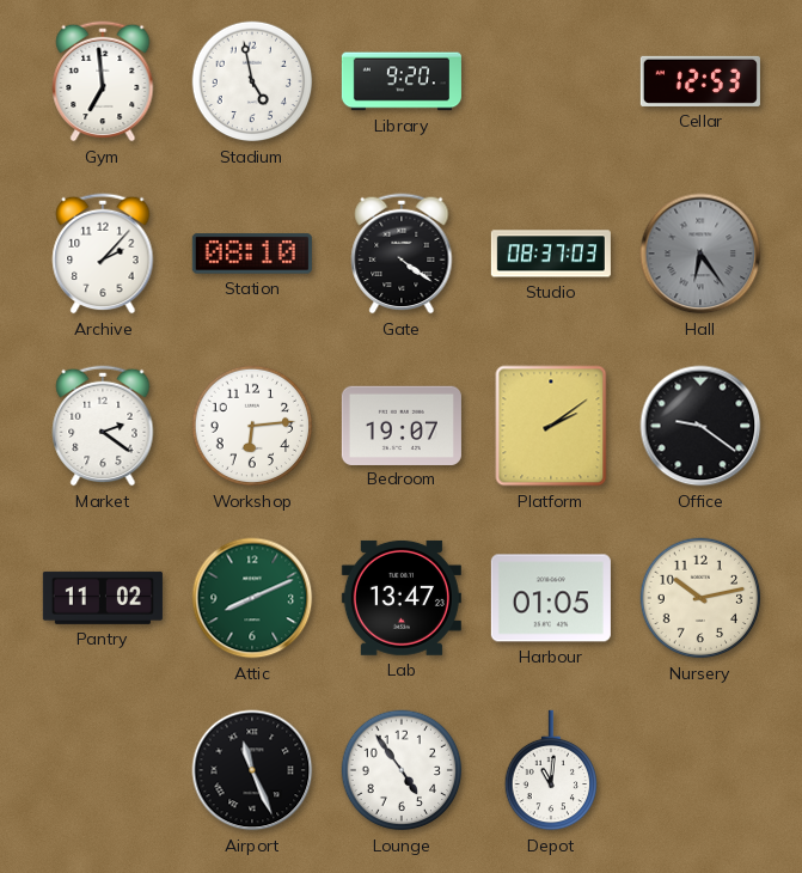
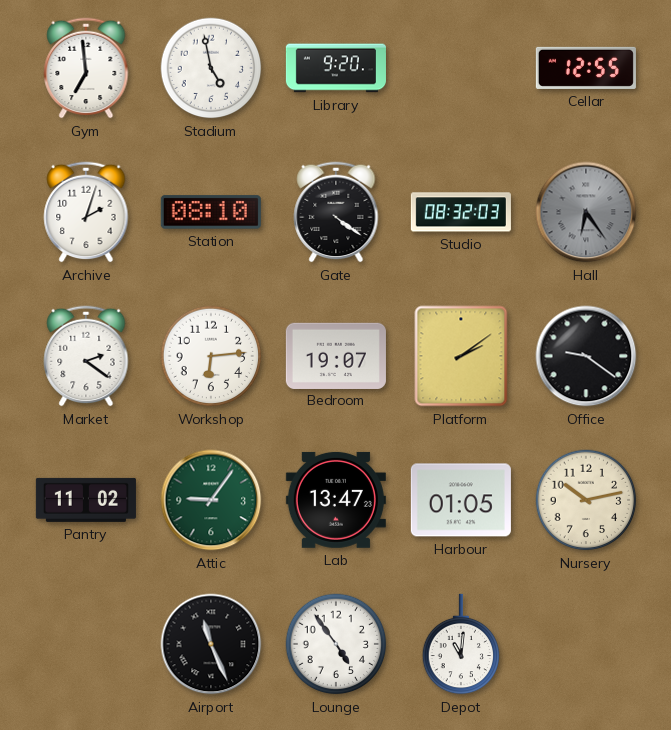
Cellar: 12:53 -> 12:55 (586, 68)
Archive: 2:07 -> 2:03 (86, 212)
Studio: 08:37 -> 08:32 (461, 212)
Attic: 8:11 -> 9:06 (211, 500)
